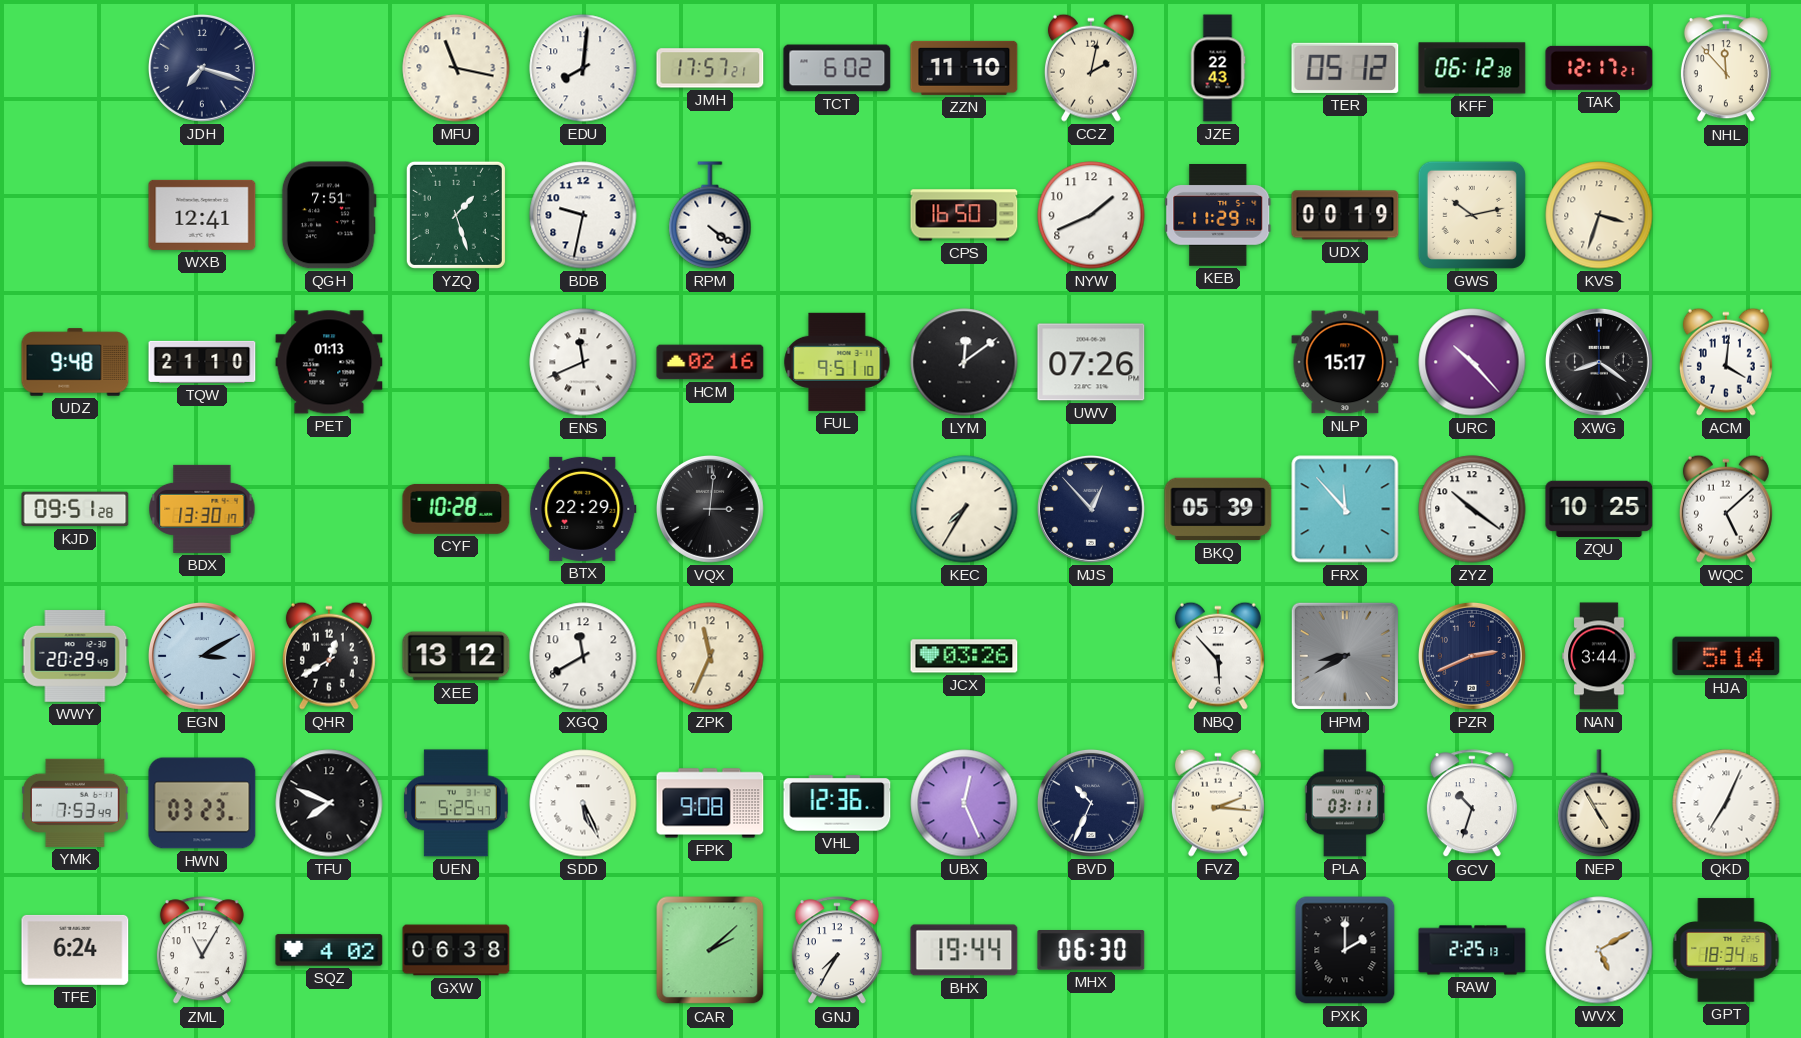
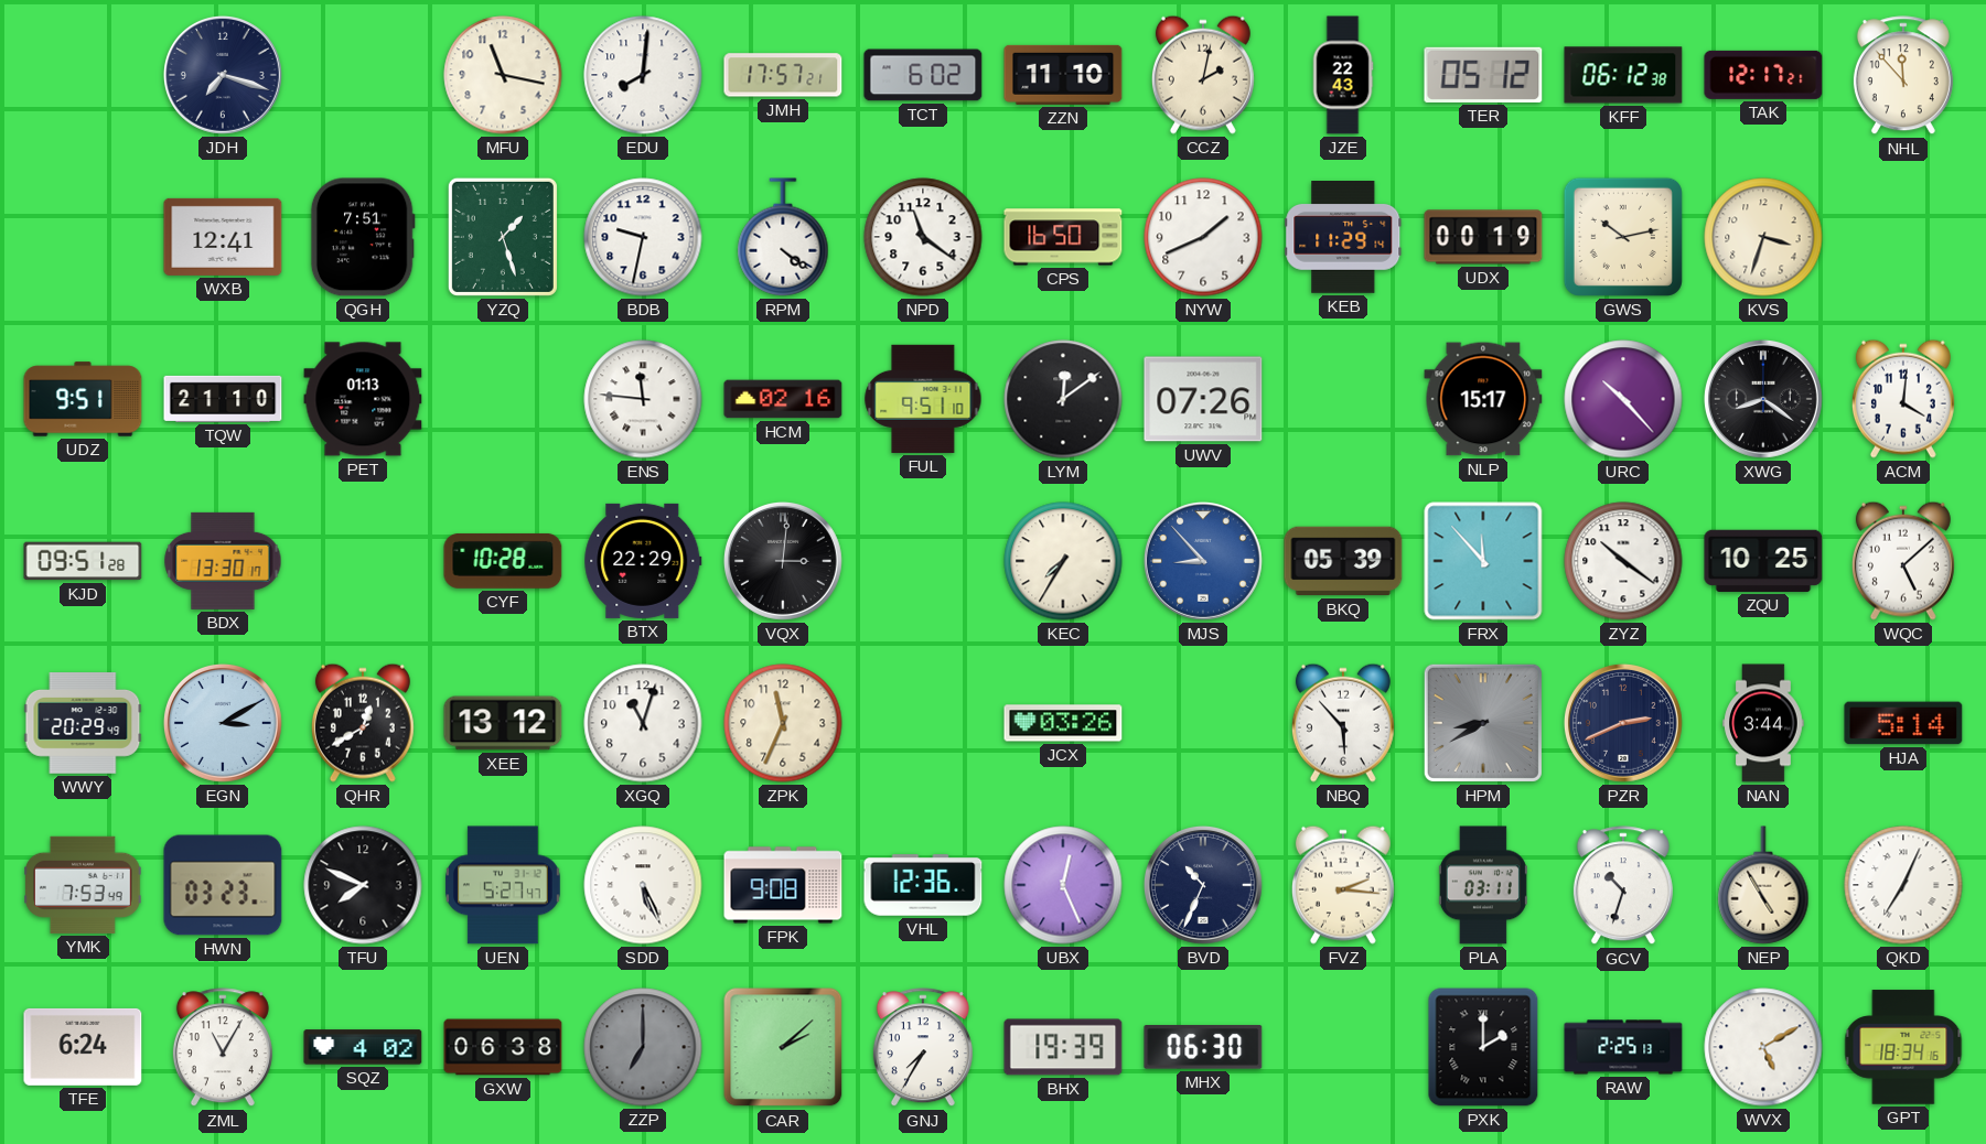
NPD: none -> 11:21 (923, 237)
UDZ: 9:48 -> 9:51 (83, 399)
ENS: 11:41 -> 11:46 (643, 399)
MJS: 12:53 -> 8:53 (1203, 561)
MJS dial: navy -> blue (1203, 561)
XGQ: 11:40 -> 11:03 (643, 723)
UEN: 5:25 -> 5:27 (503, 885)
ZZP: none -> 7:00 (643, 1047)
BHX: 19:44 -> 19:39 (1063, 1047)
